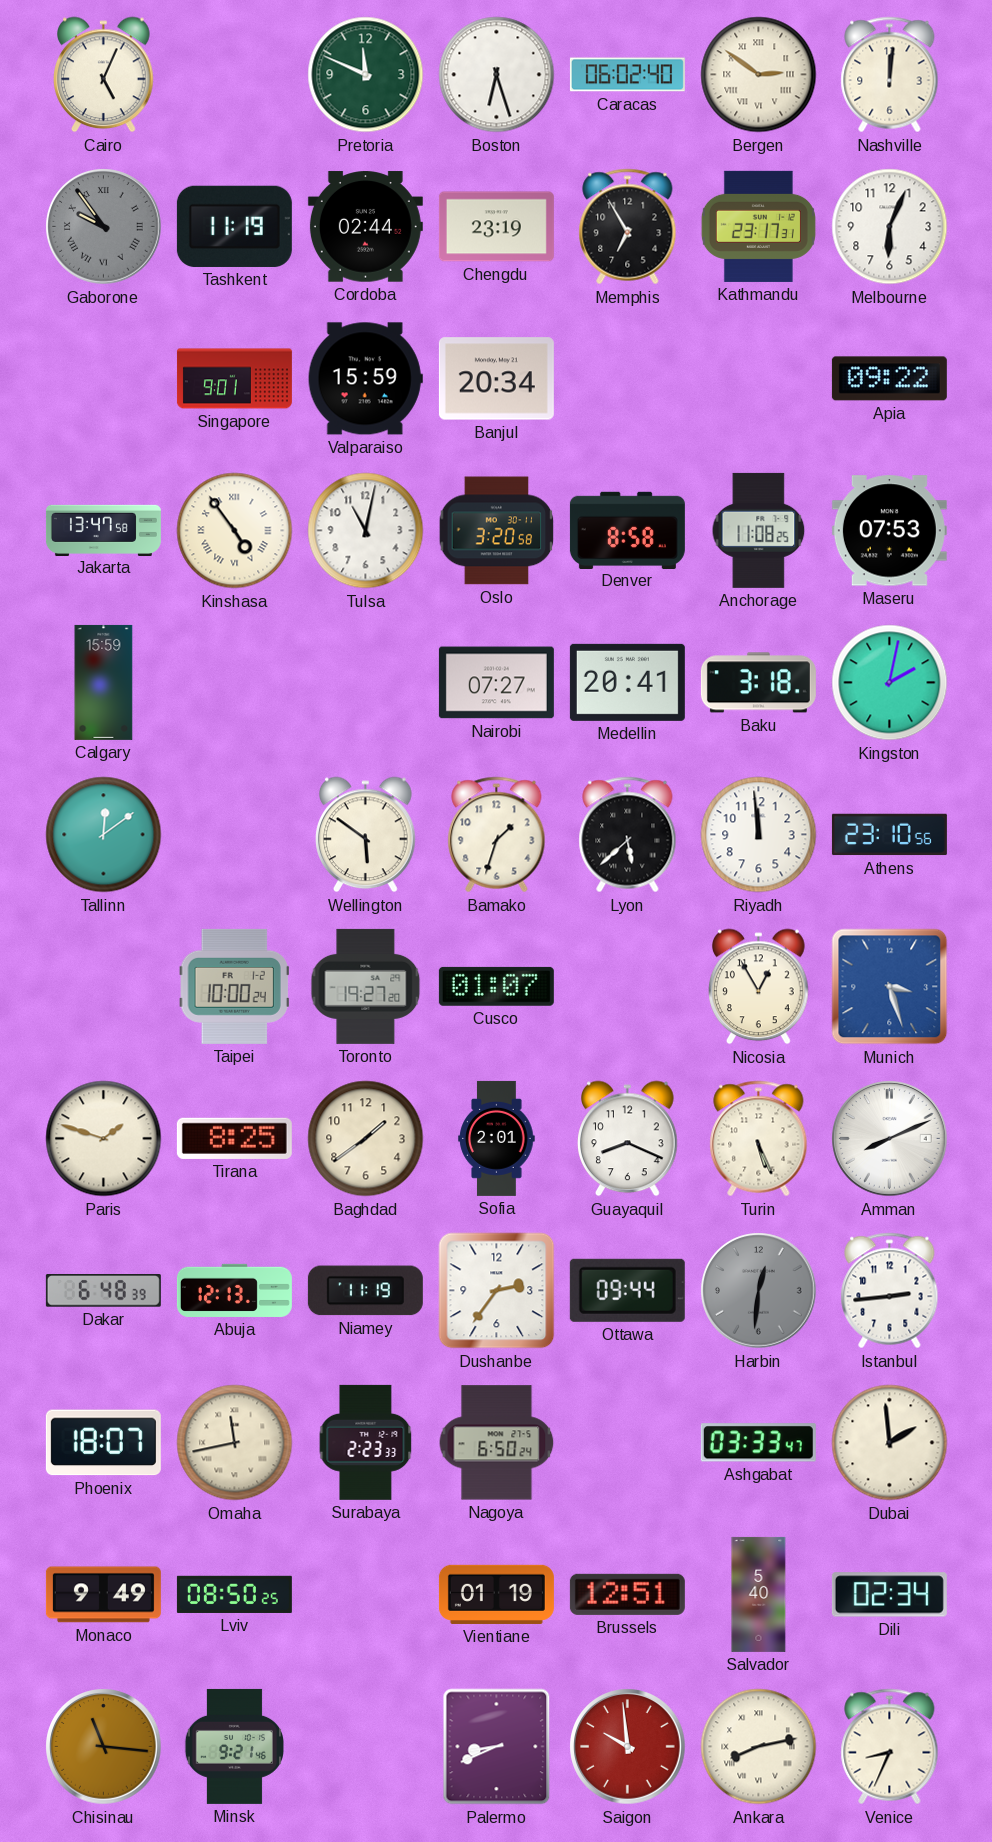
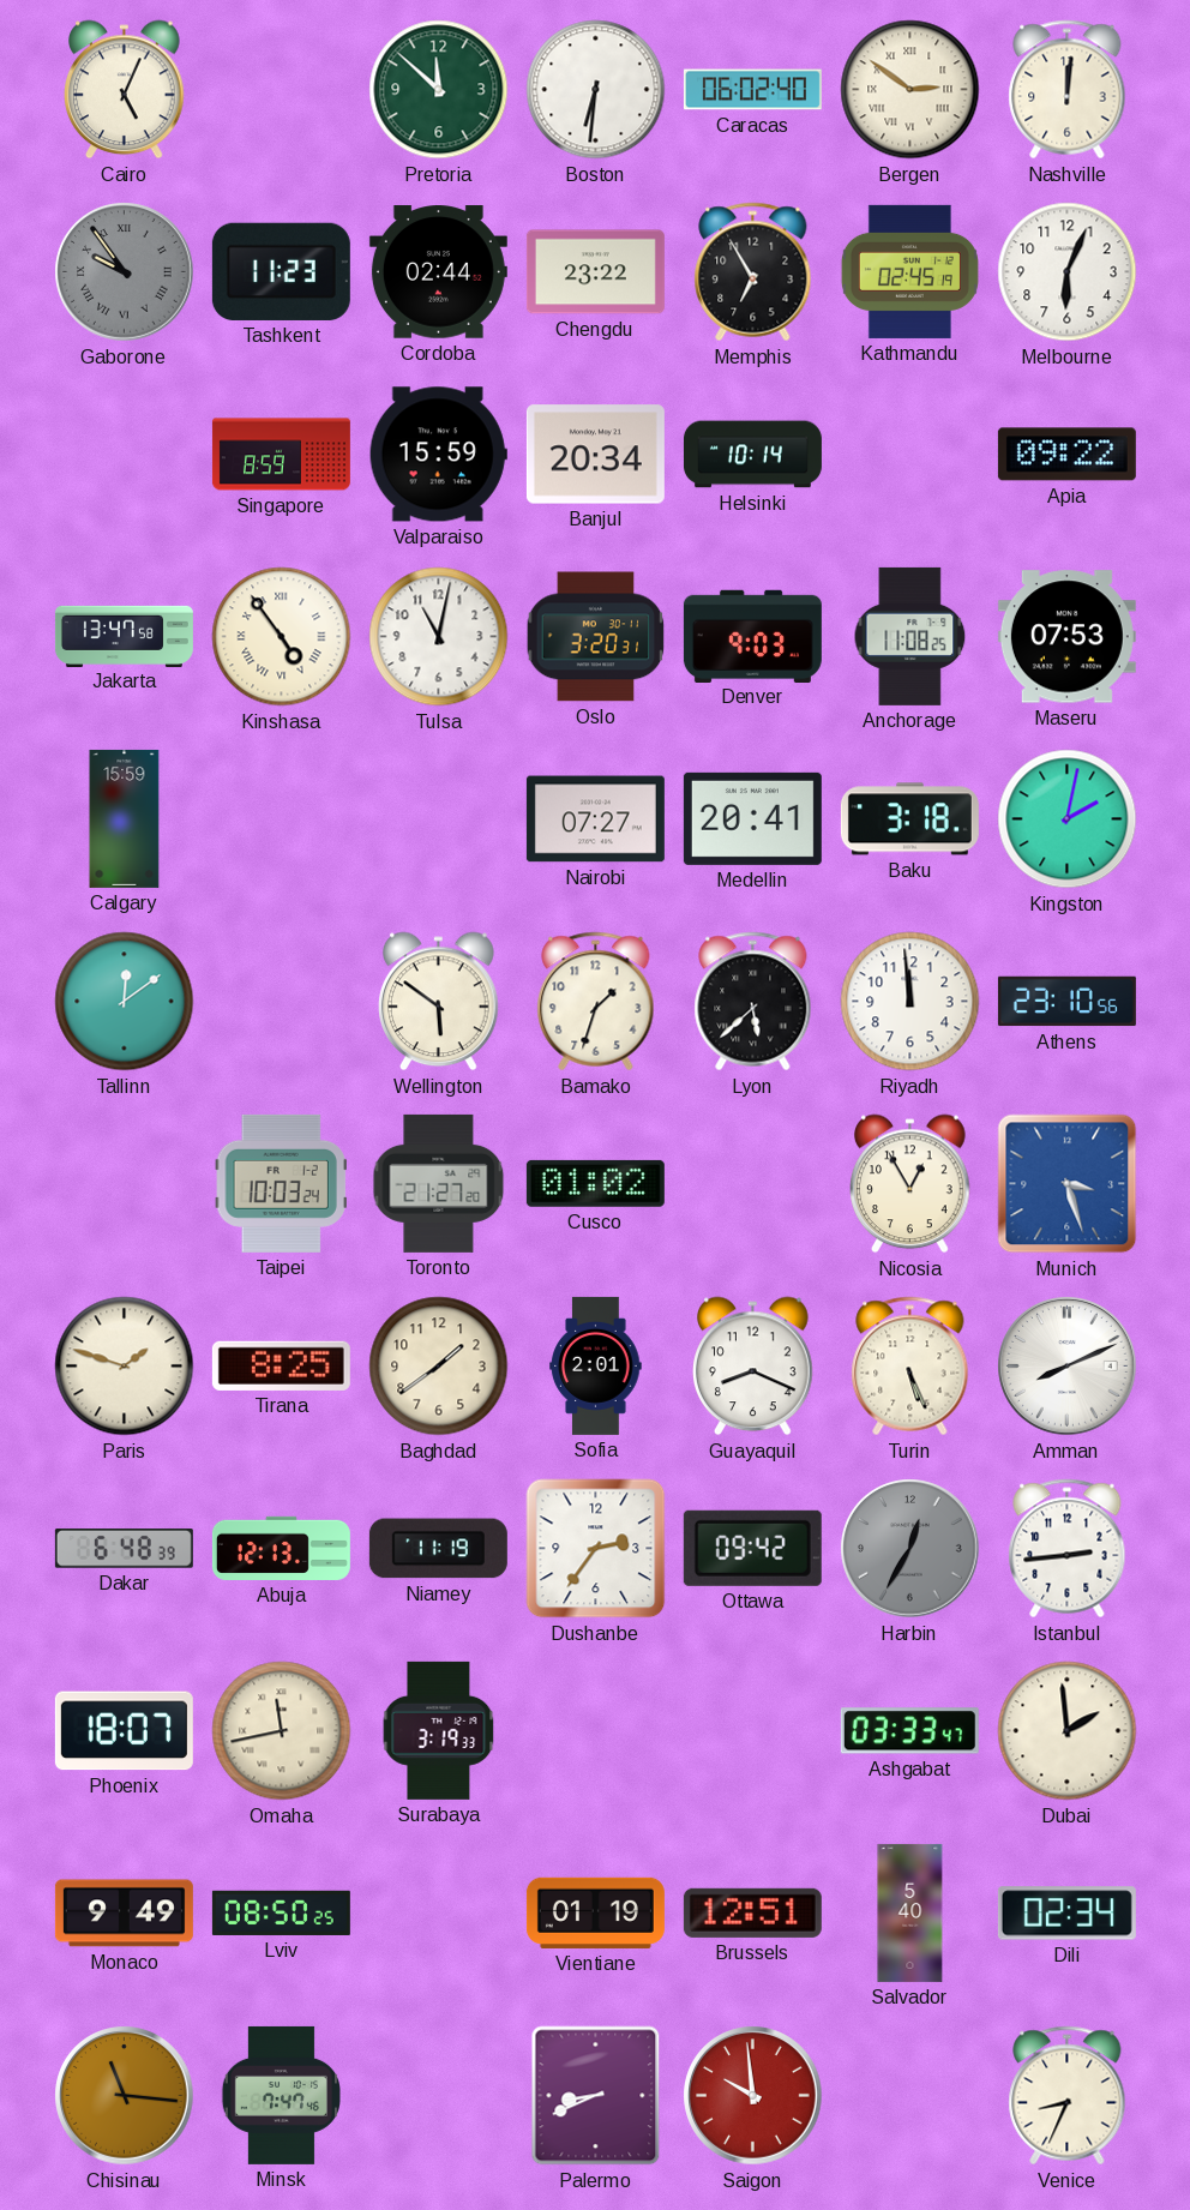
Pretoria: 11:49 -> 11:52 (439, 90)
Boston: 6:27 -> 6:31 (596, 90)
Tashkent: 11:19 -> 11:23 (281, 271)
Chengdu: 23:19 -> 23:22 (595, 272)
Kathmandu: 23:17 -> 02:45 (909, 271)
Singapore: 9:01 -> 8:59 (281, 455)
Helsinki: none -> 10:14 (752, 455)
Oslo: 3:20:58 -> 3:20:31 (596, 637)
Denver: 8:58 -> 9:03 (752, 636)
Taipei: 10:00 -> 10:03 (281, 1183)
Toronto: 19:27 -> 21:27 (439, 1183)
Cusco: 01:07 -> 01:02 (595, 1183)
Ottawa: 09:44 -> 09:42 (752, 1548)
Harbin: 12:31 -> 12:35 (910, 1549)
Surabaya: 2:23 -> 3:19 (439, 1730)
Nagoya: 6:50 -> none (497, 1443)
Minsk: 9:21 -> 7:47 (281, 2095)
Ankara: 8:13 -> none (759, 1747)
